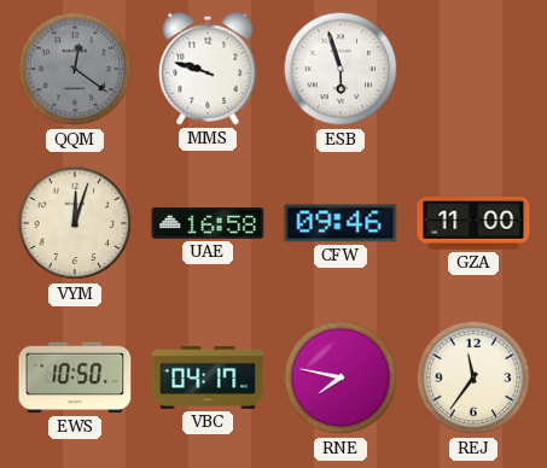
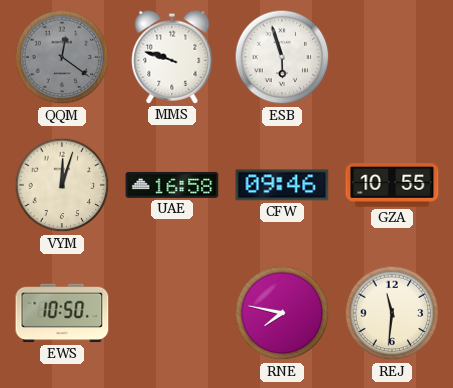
GZA: 11:00 -> 10:55 (392, 185)
VBC: 04:17 -> none (208, 378)
REJ: 11:36 -> 11:31 (392, 313)
